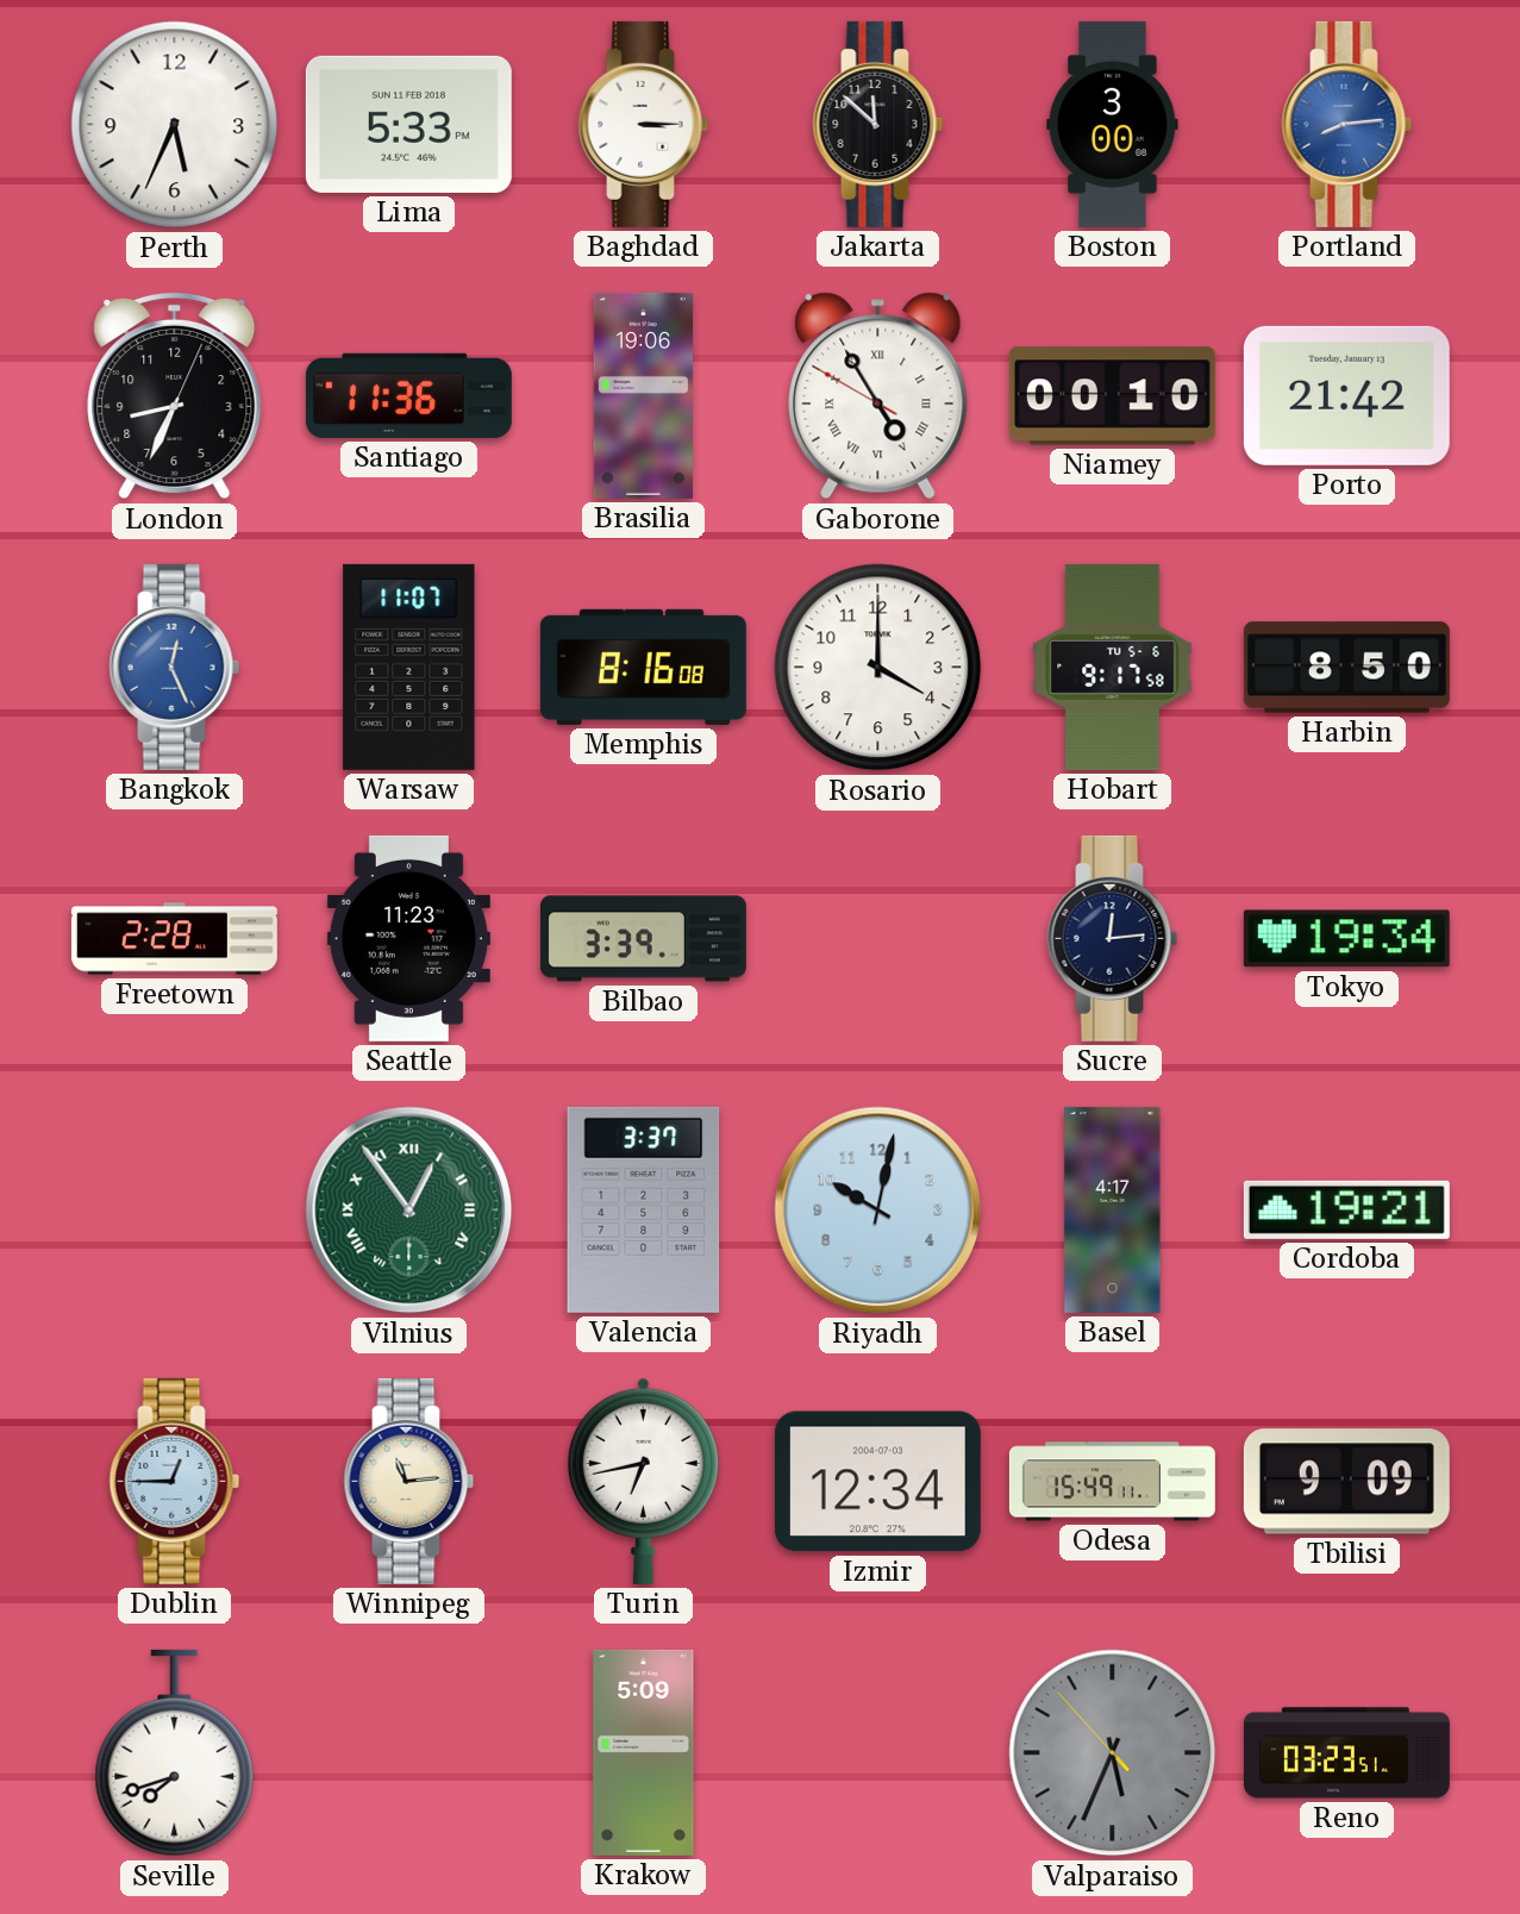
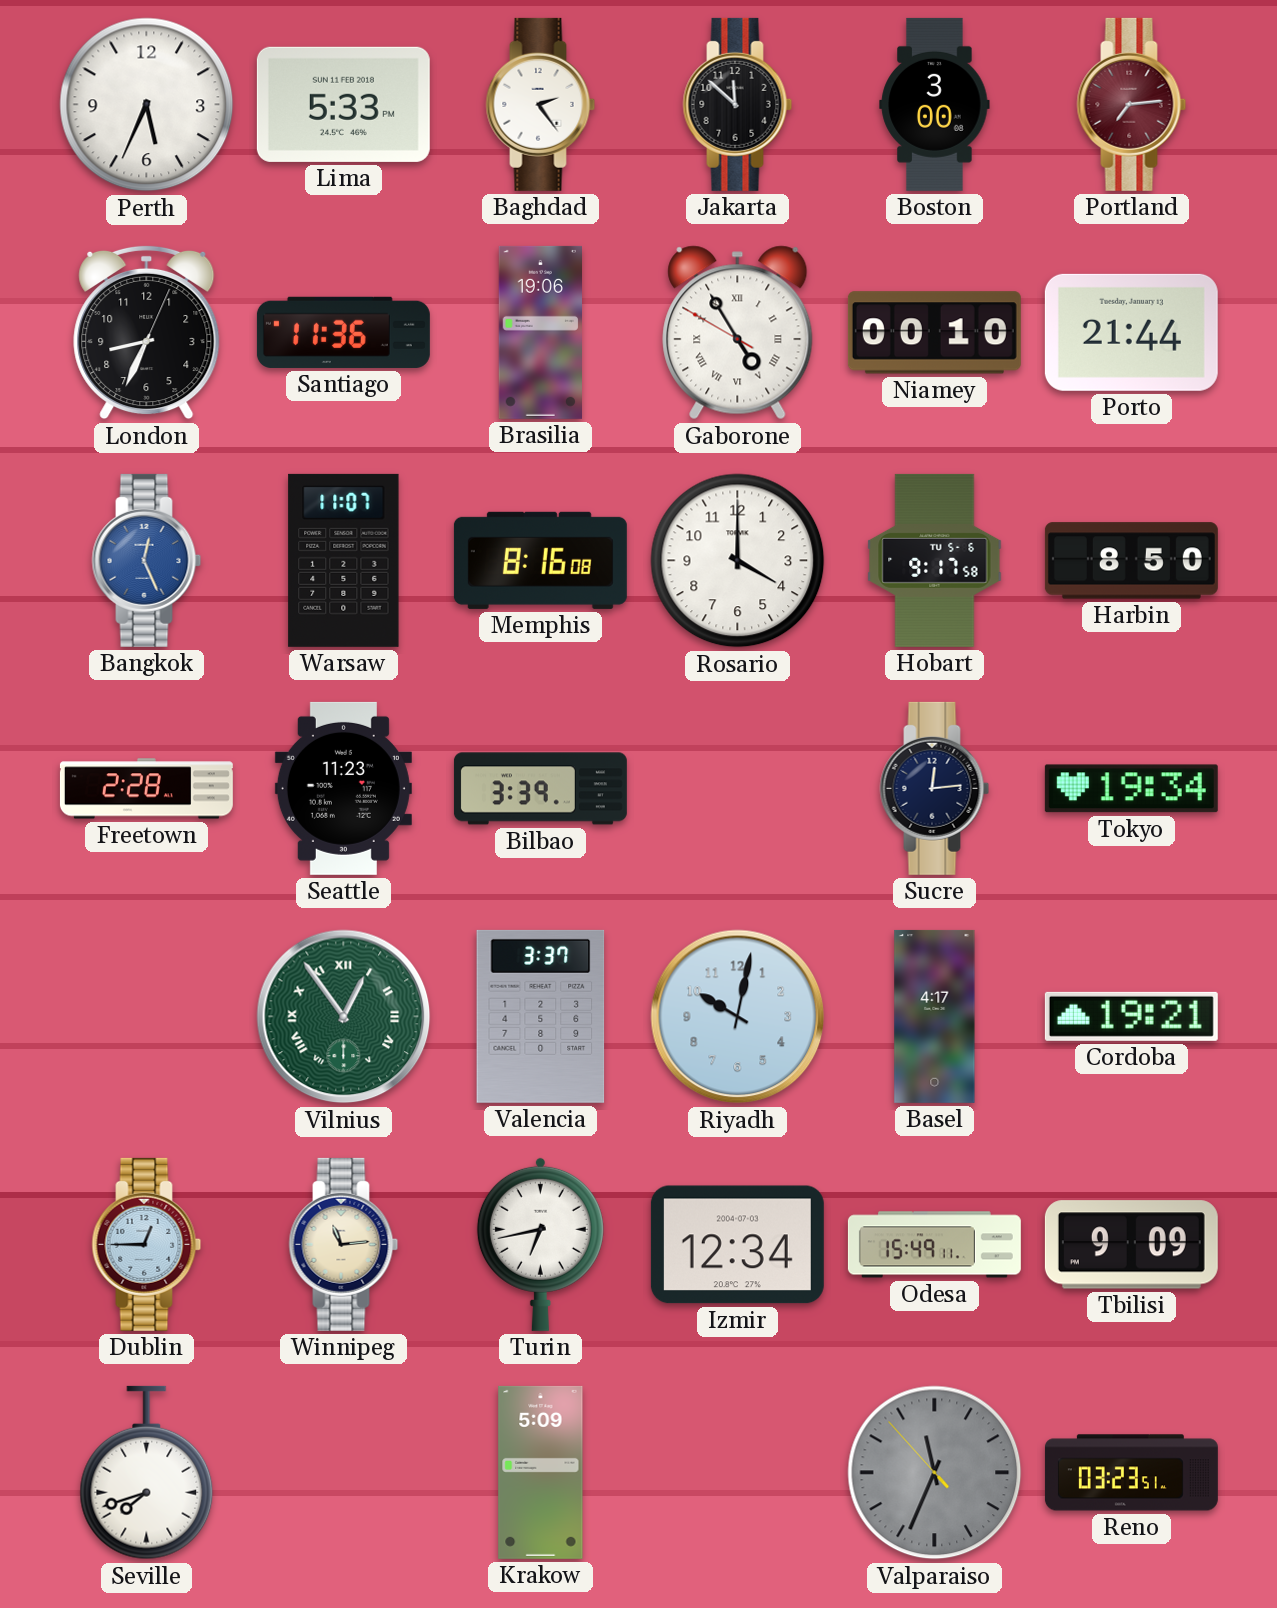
Baghdad: 3:15 -> 2:24 (541, 104)
Portland: 8:14 -> 7:14 (1132, 104)
Portland dial: blue -> burgundy (1132, 104)
Porto: 21:42 -> 21:44 (1131, 332)
Valparaiso: 5:33 -> 11:33 (935, 1473)
